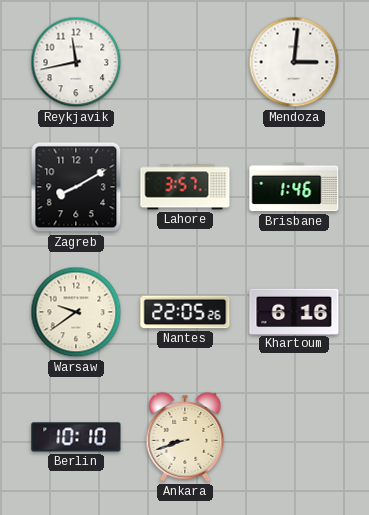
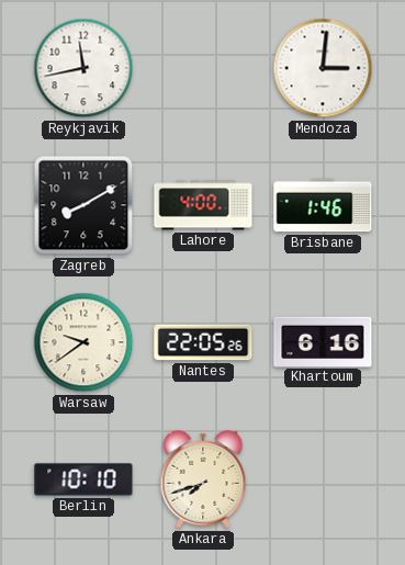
Lahore: 3:57 -> 4:00 (203, 205)
Ankara: 8:42 -> 7:42 (203, 479)
